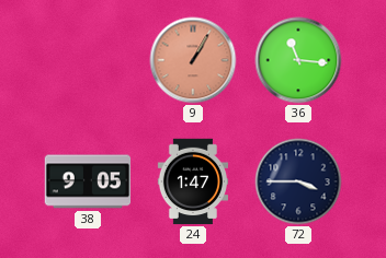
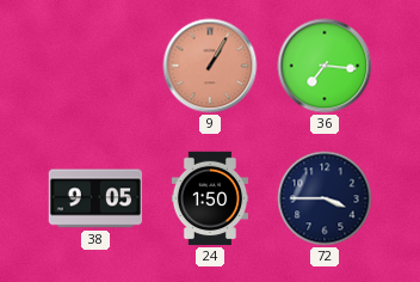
36: 11:16 -> 7:16 (325, 66)
24: 1:47 -> 1:50 (209, 198)
